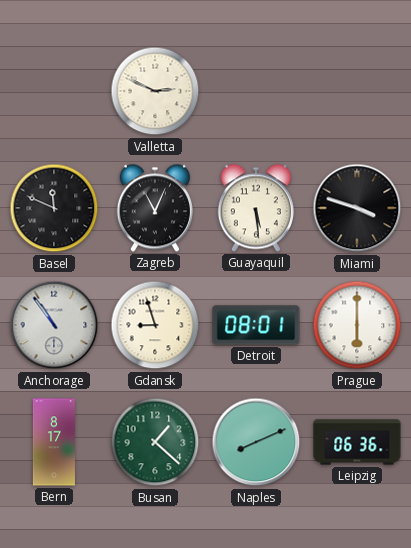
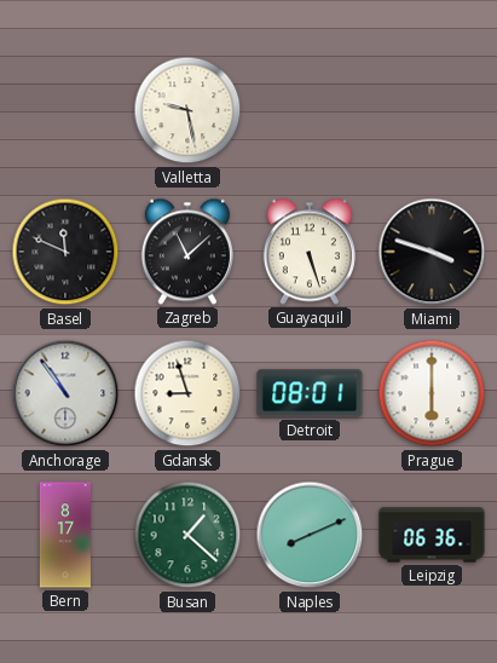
Valletta: 2:49 -> 9:28 (187, 110)
Zagreb: 11:04 -> 11:08 (187, 252)
Guayaquil: 5:29 -> 5:27 (310, 252)
